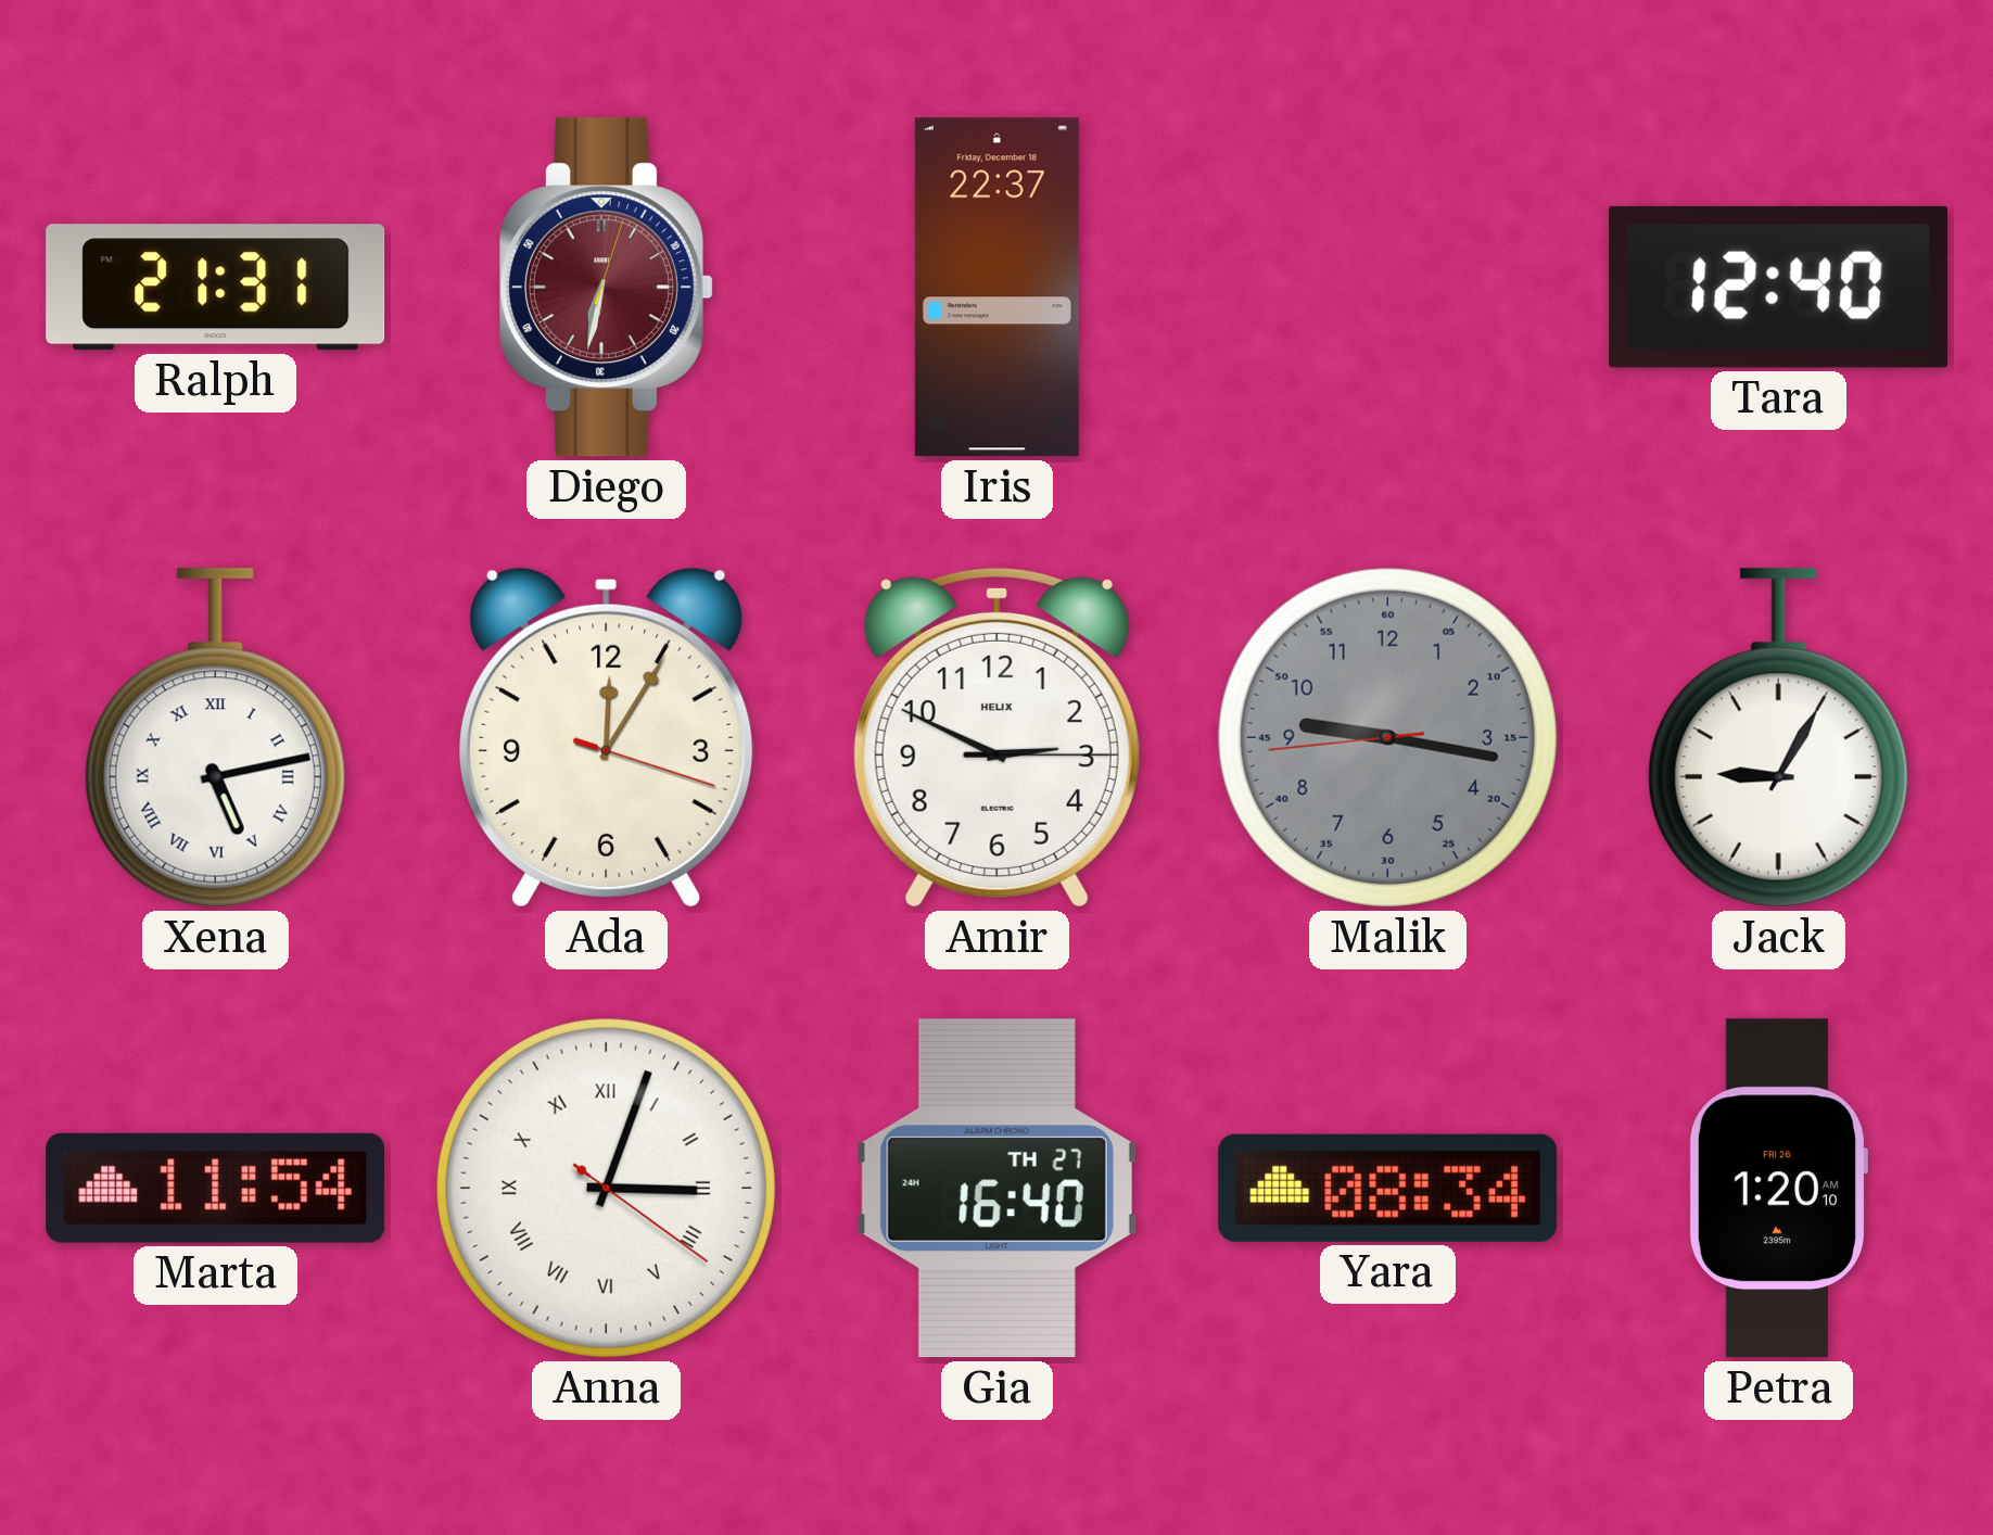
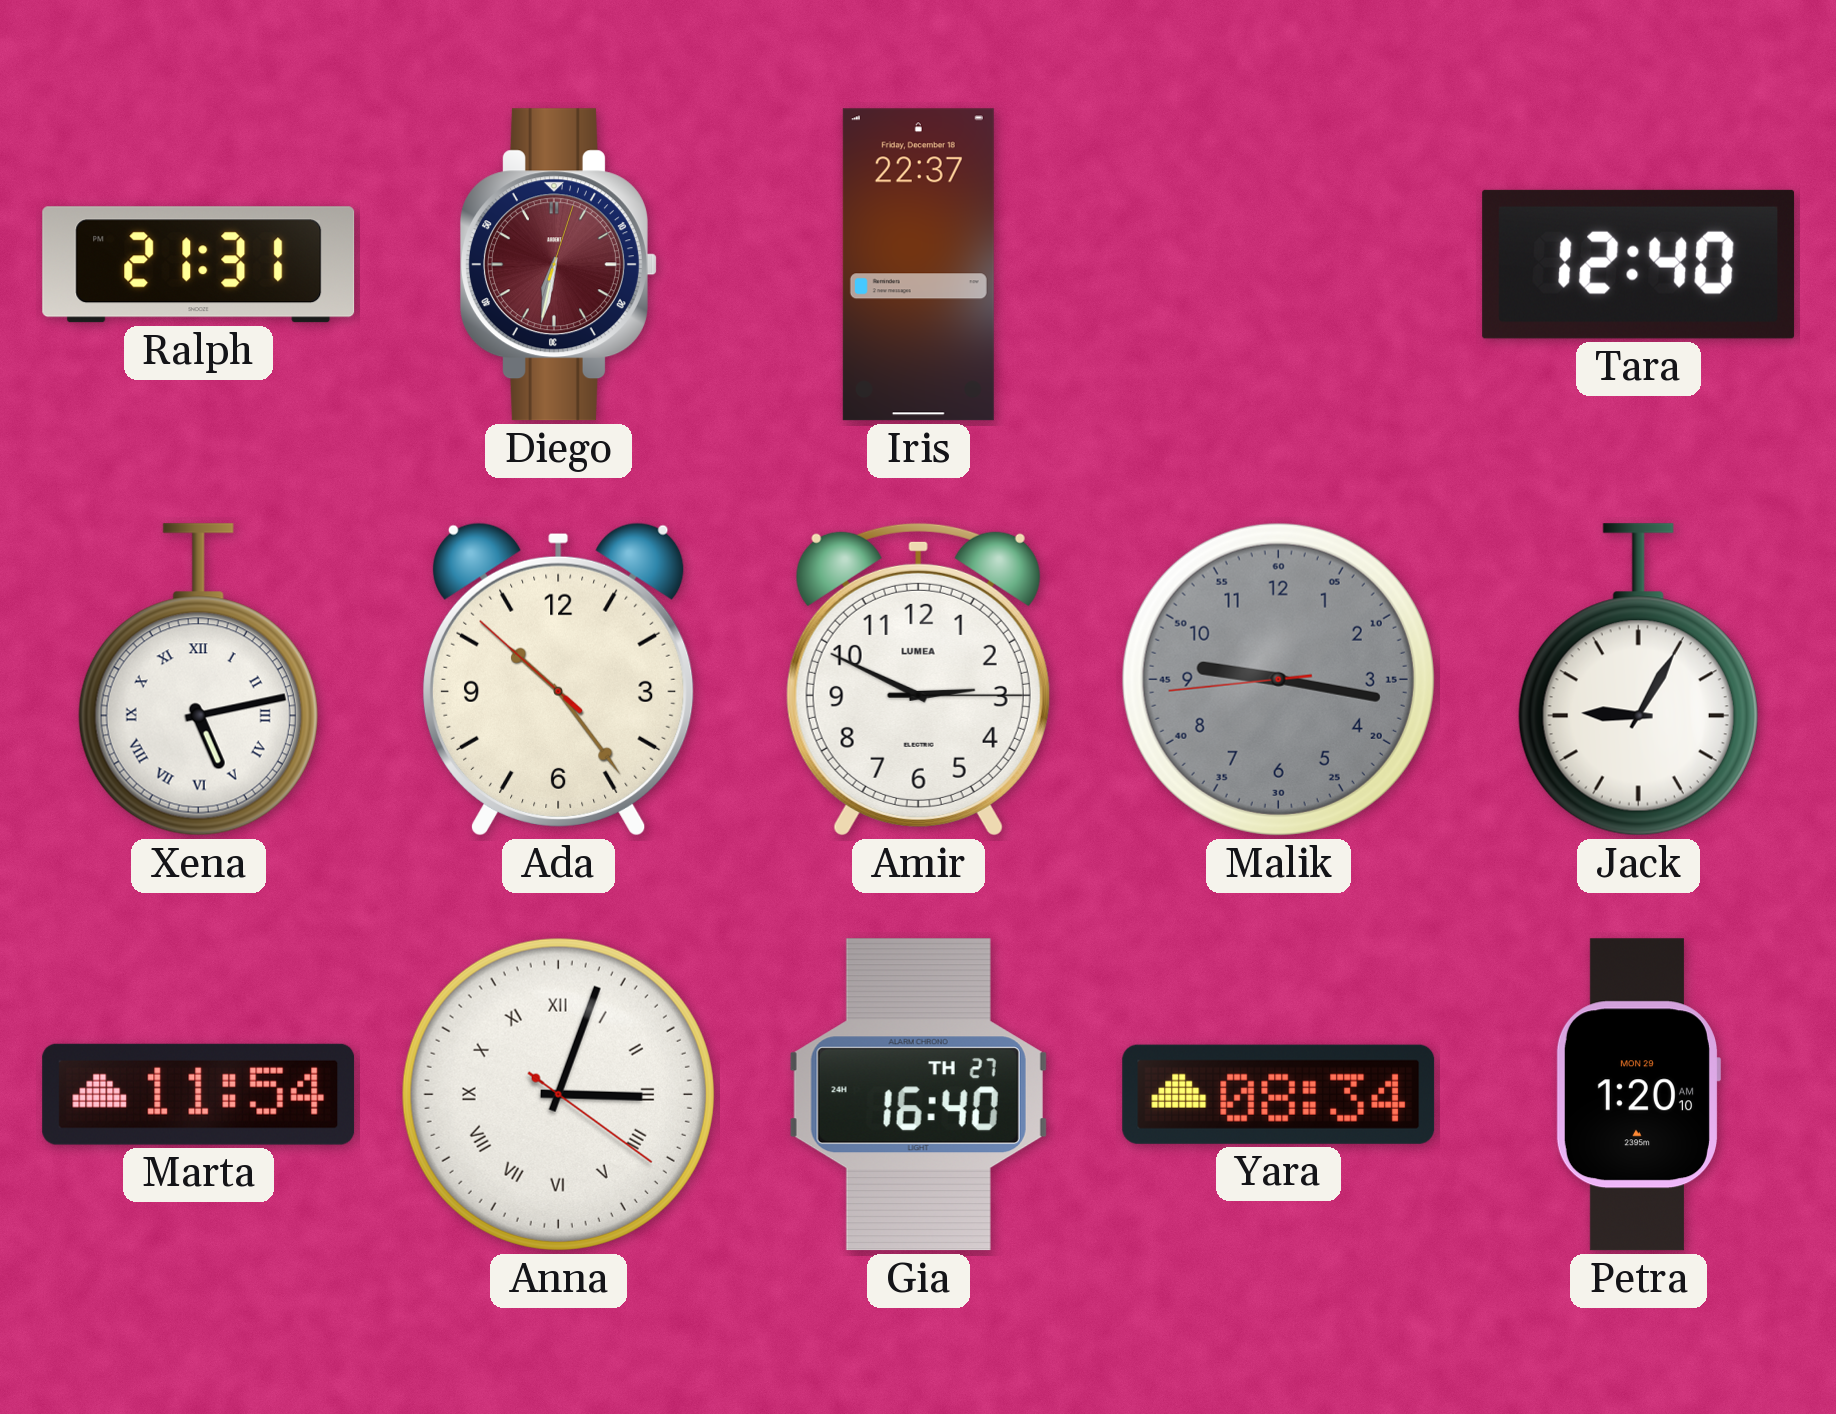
Ada: 12:05 -> 10:23 (558, 679)
Amir brand: HELIX -> LUMEA (918, 679)
Petra date: FRI 26 -> MON 29 (1638, 1095)
